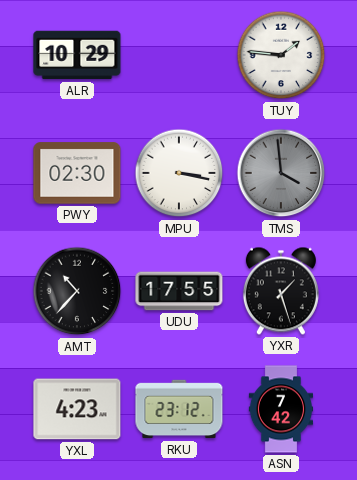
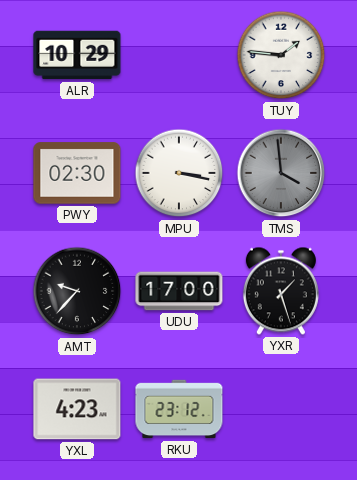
AMT: 10:37 -> 9:37 (77, 291)
UDU: 17:55 -> 17:00 (179, 291)
ASN: 7:42 -> none (280, 409)
